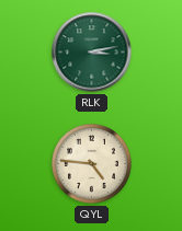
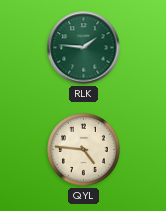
RLK: 3:13 -> 1:46 (84, 48)
